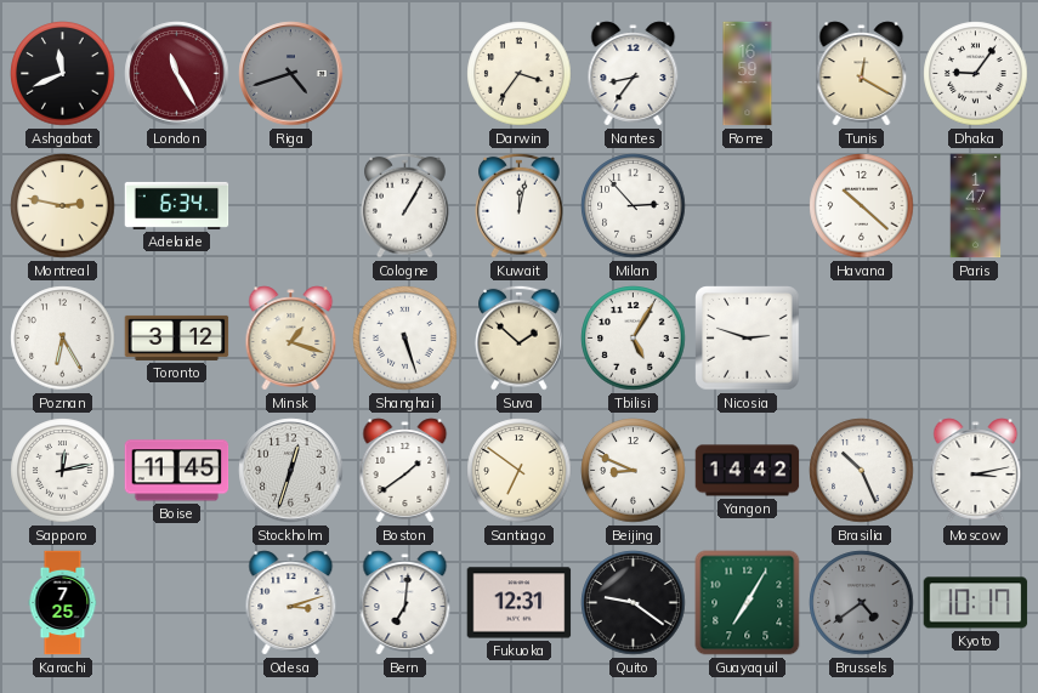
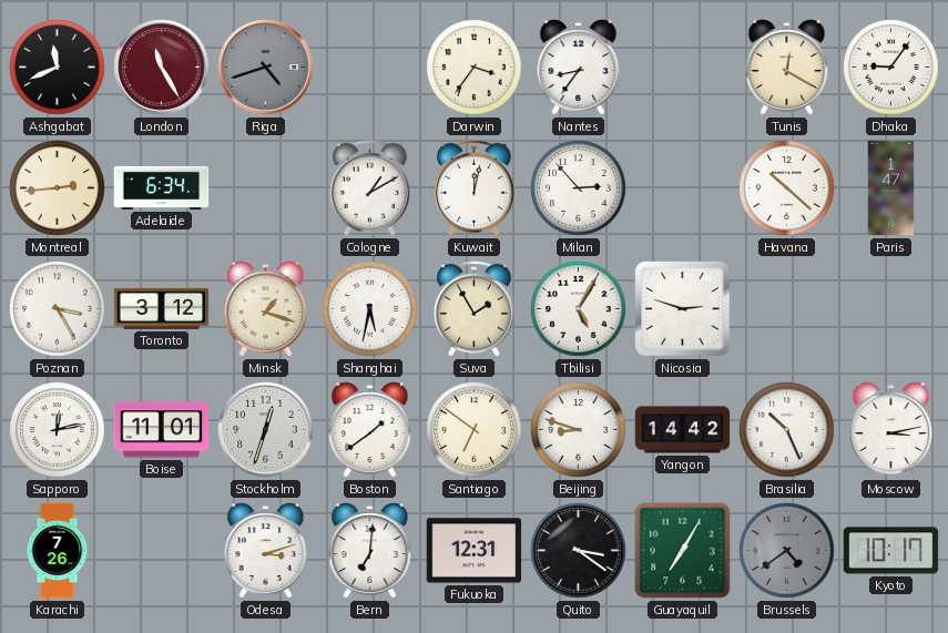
Rome: 16:59 -> none (748, 74)
Montreal: 2:47 -> 2:44 (58, 188)
Cologne: 1:05 -> 1:10 (370, 187)
Poznan: 6:25 -> 3:25 (58, 309)
Shanghai: 5:27 -> 5:32 (370, 309)
Suva: 1:52 -> 1:55 (475, 308)
Boise: 11:45 -> 11:01 (162, 430)
Beijing: 8:49 -> 8:48 (579, 430)
Karachi: 7:25 -> 7:26 (58, 551)
Quito: 9:21 -> 3:21 (579, 551)
